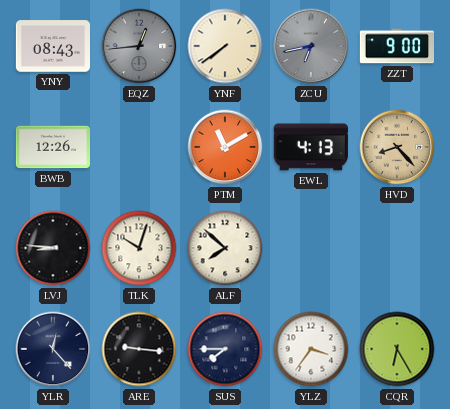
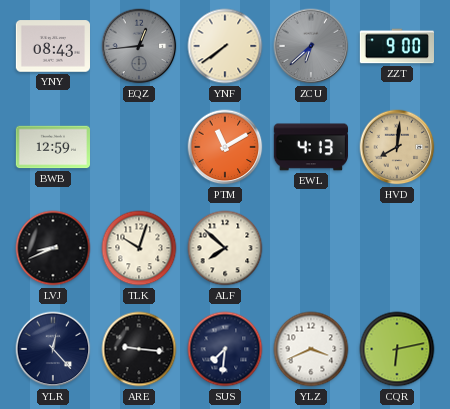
ZCU: 6:43 -> 6:38 (311, 46)
BWB: 12:26 -> 12:59 (52, 147)
HVD: 8:23 -> 8:01 (397, 147)
LVJ: 8:46 -> 8:41 (53, 248)
SUS: 7:45 -> 7:31 (225, 349)
YLZ: 3:36 -> 3:41 (311, 349)
CQR: 6:25 -> 6:13 (397, 349)
